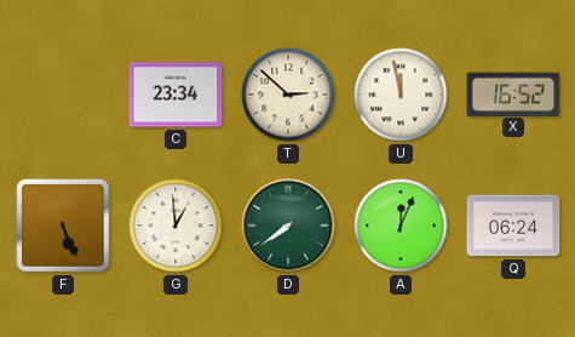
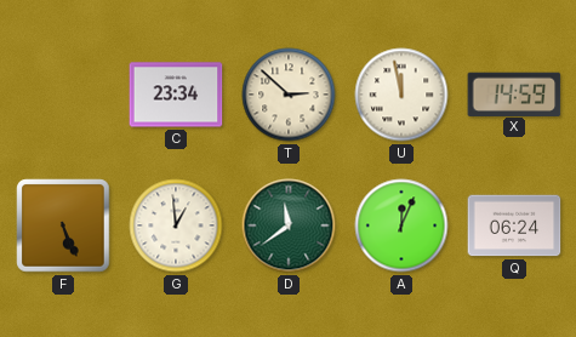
X: 16:52 -> 14:59 (514, 93)
D: 7:39 -> 11:39 (289, 225)
